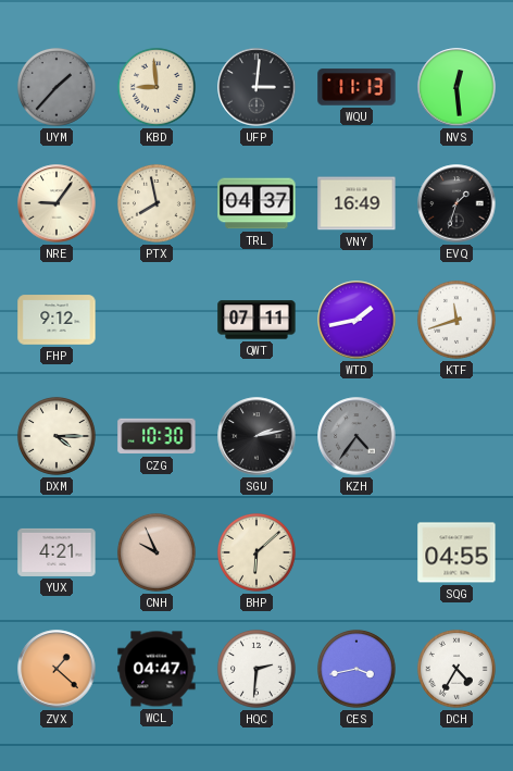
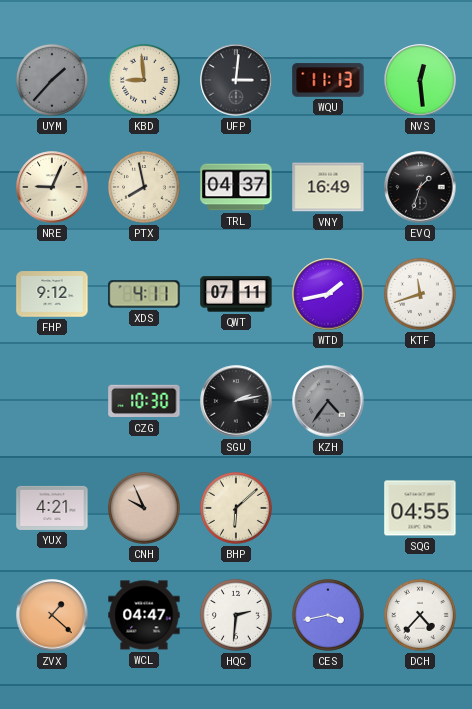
NRE: 9:06 -> 9:04 (52, 187)
XDS: none -> 4:11 (144, 294)
DXM: 4:15 -> none (57, 436)
DCH: 4:35 -> 4:37 (420, 615)
